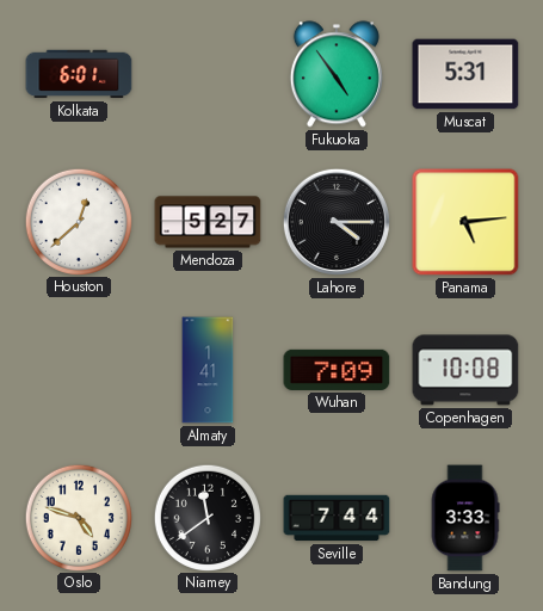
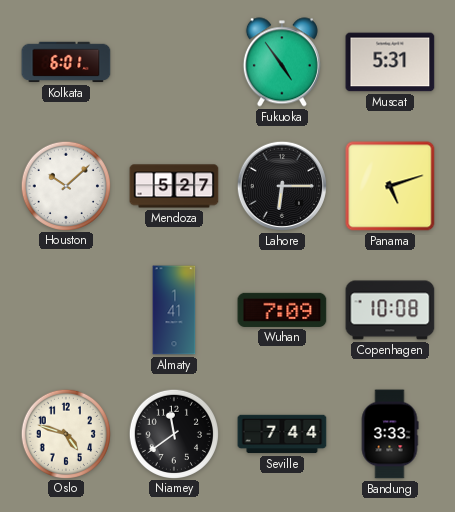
Houston: 12:38 -> 10:08 (65, 185)
Lahore: 4:15 -> 6:15 (282, 186)
Panama: 5:14 -> 5:12 (390, 186)
